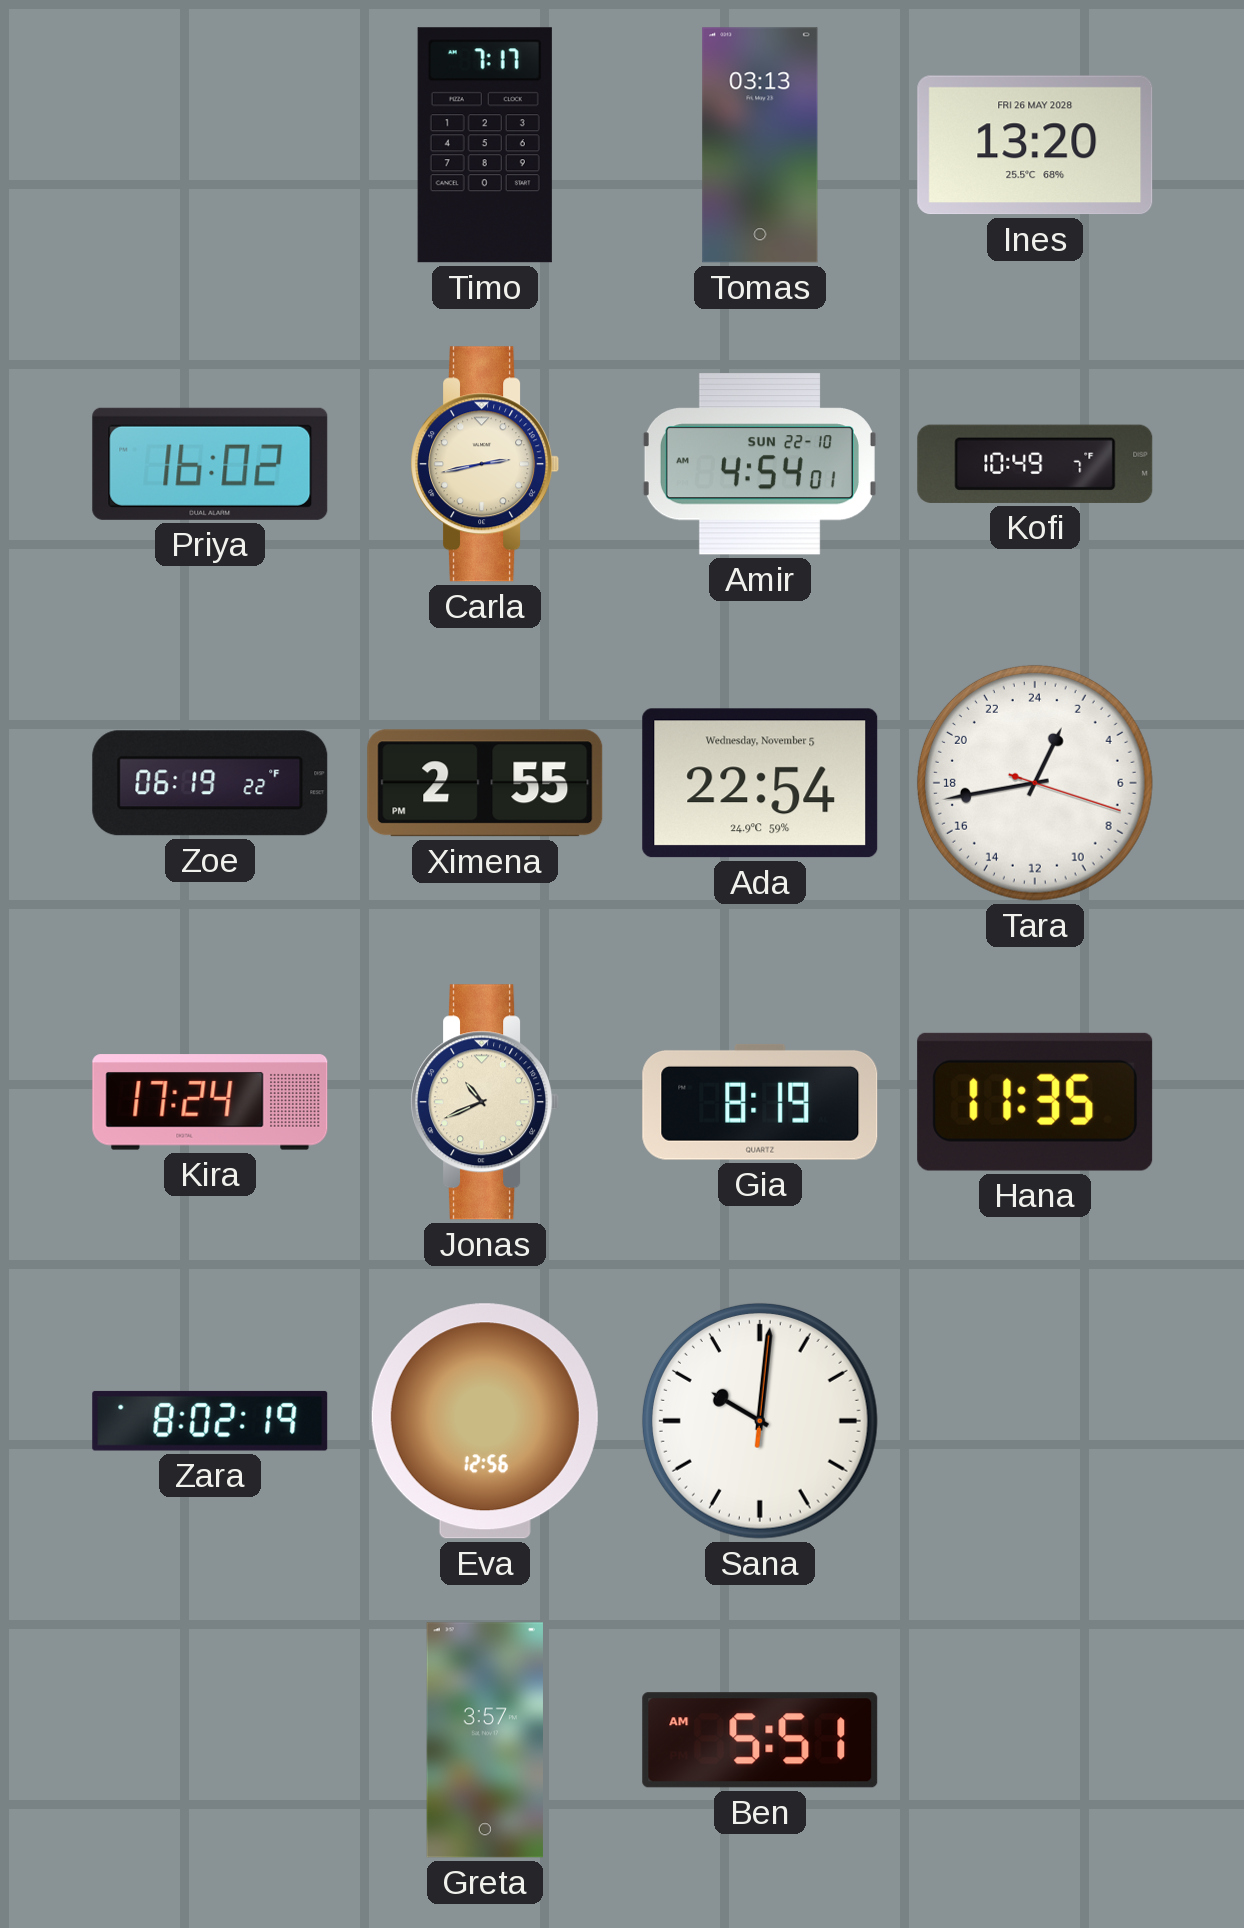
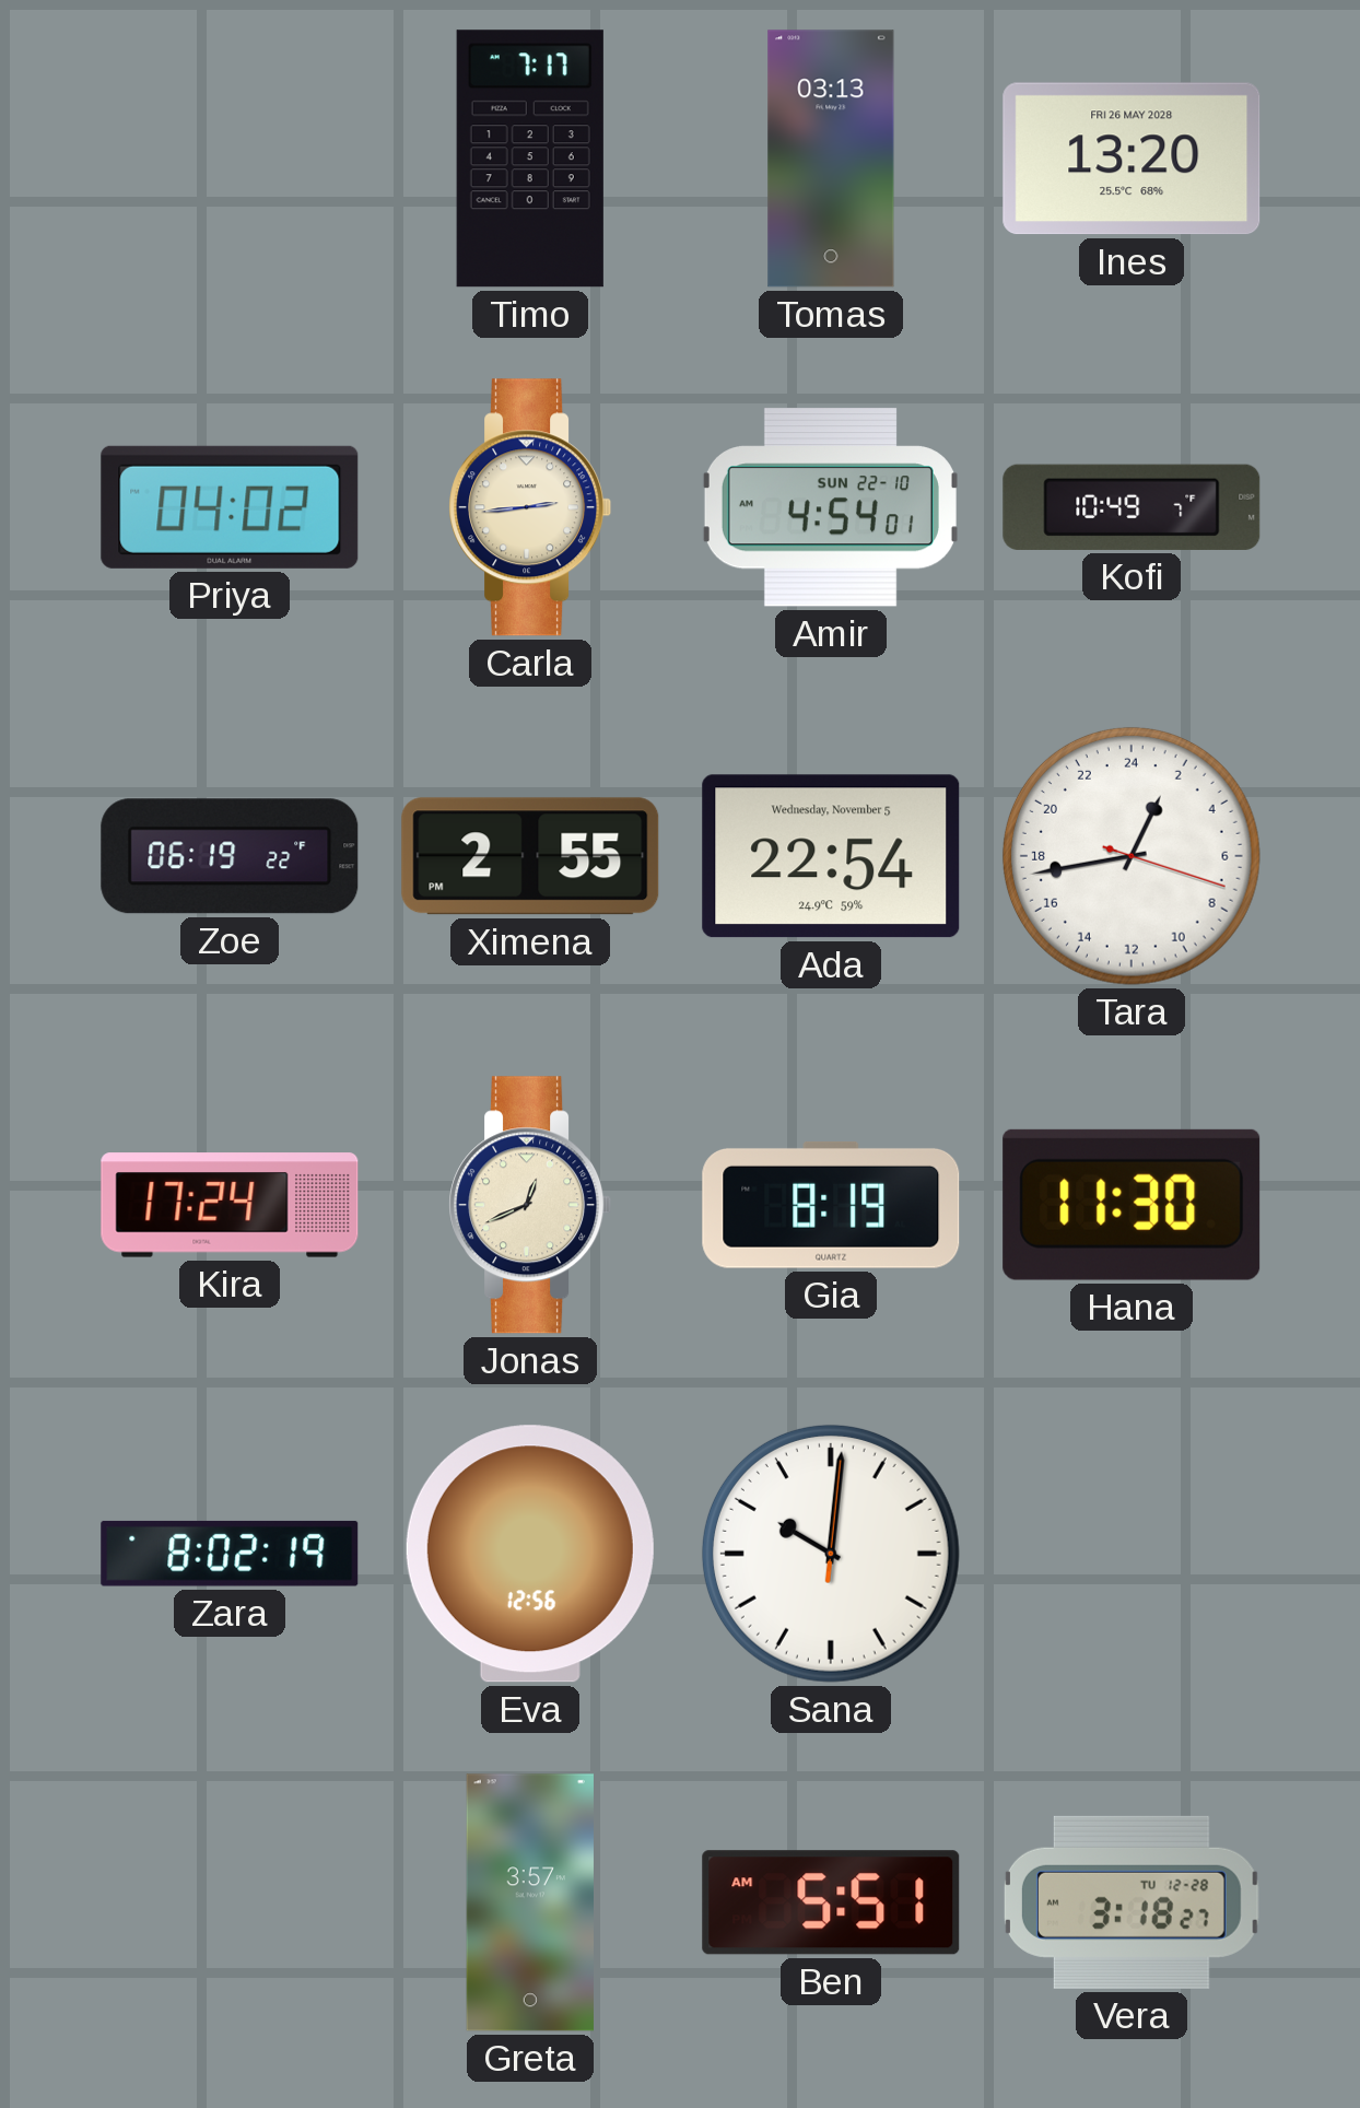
Priya: 16:02 -> 04:02 (230, 507)
Carla: 2:43 -> 2:44 (530, 507)
Jonas: 10:41 -> 12:41 (530, 1205)
Hana: 11:35 -> 11:30 (1132, 1205)
Vera: none -> 3:18 (1132, 1902)
